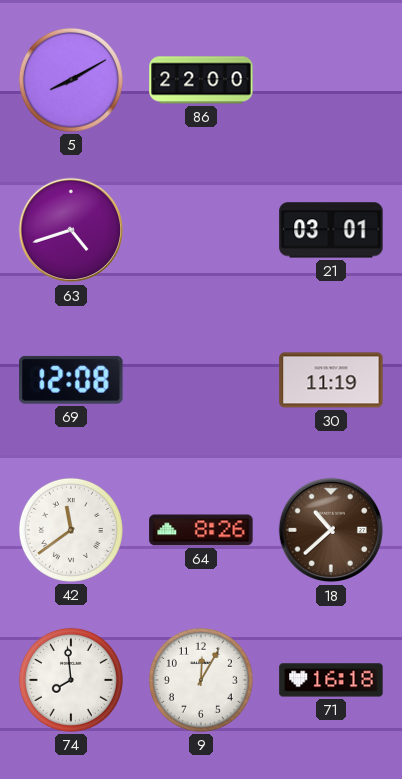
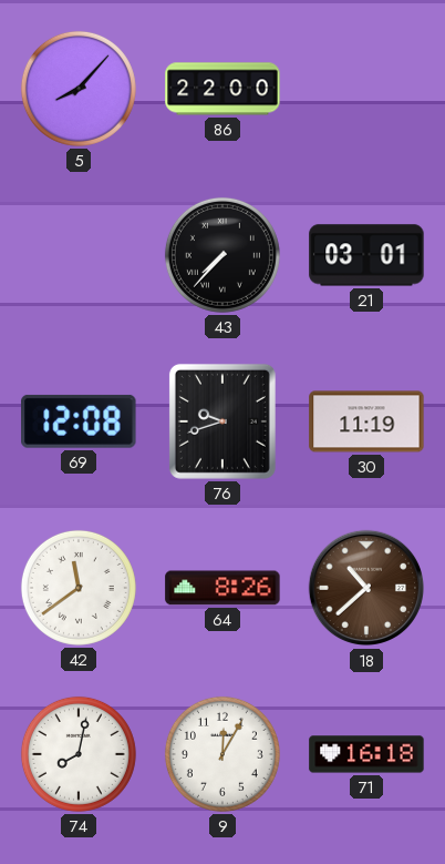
5: 8:10 -> 8:07 (79, 89)
63: 4:42 -> none (71, 230)
43: none -> 7:37 (222, 255)
76: none -> 9:42 (222, 421)
74: 7:59 -> 8:02 (79, 754)
